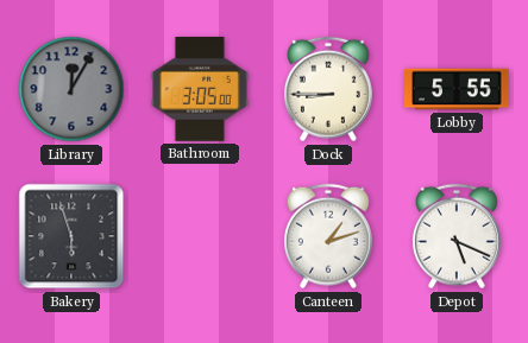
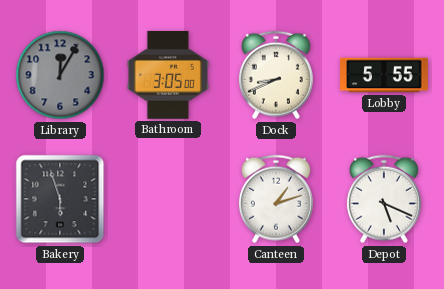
Dock: 8:45 -> 8:41 (276, 75)
